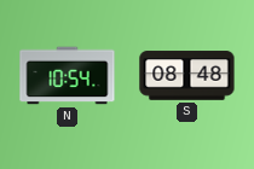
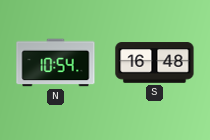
S: 08:48 -> 16:48 (155, 63)
